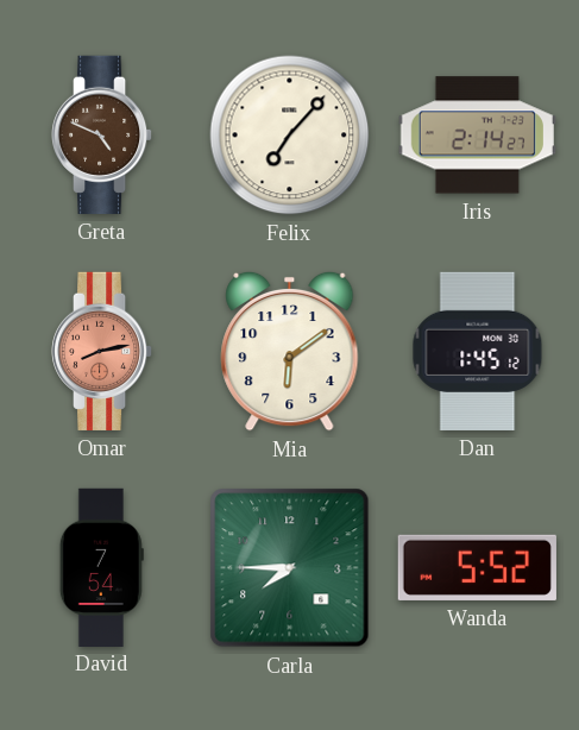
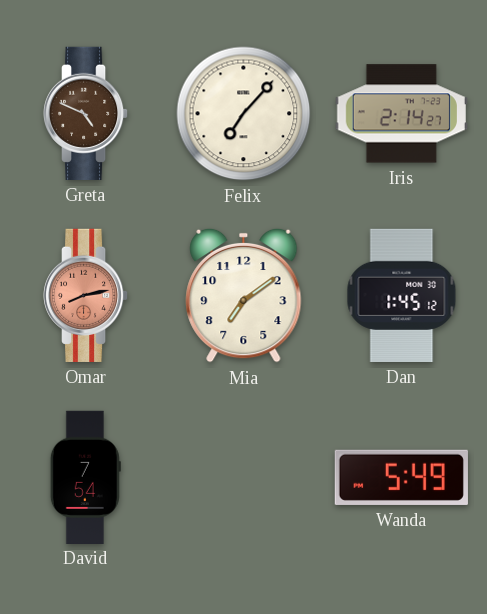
Mia: 6:09 -> 7:09 (244, 295)
Carla: 7:45 -> none (290, 568)
Wanda: 5:52 -> 5:49 (401, 477)
